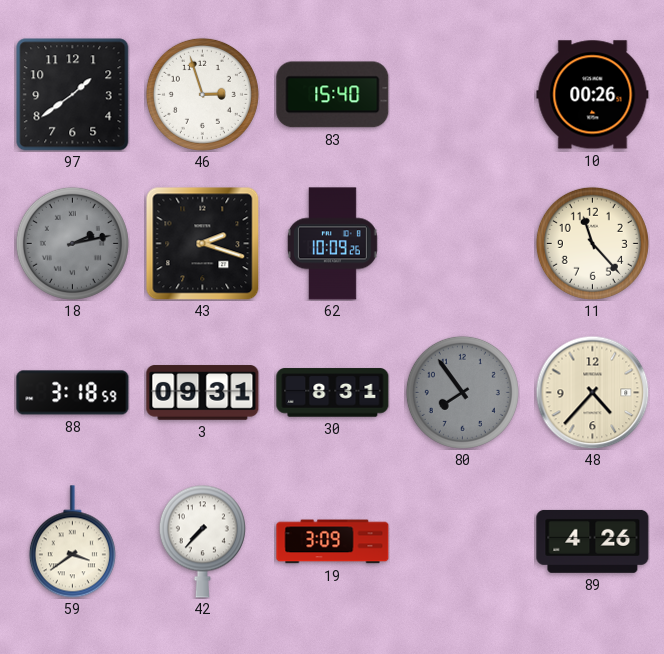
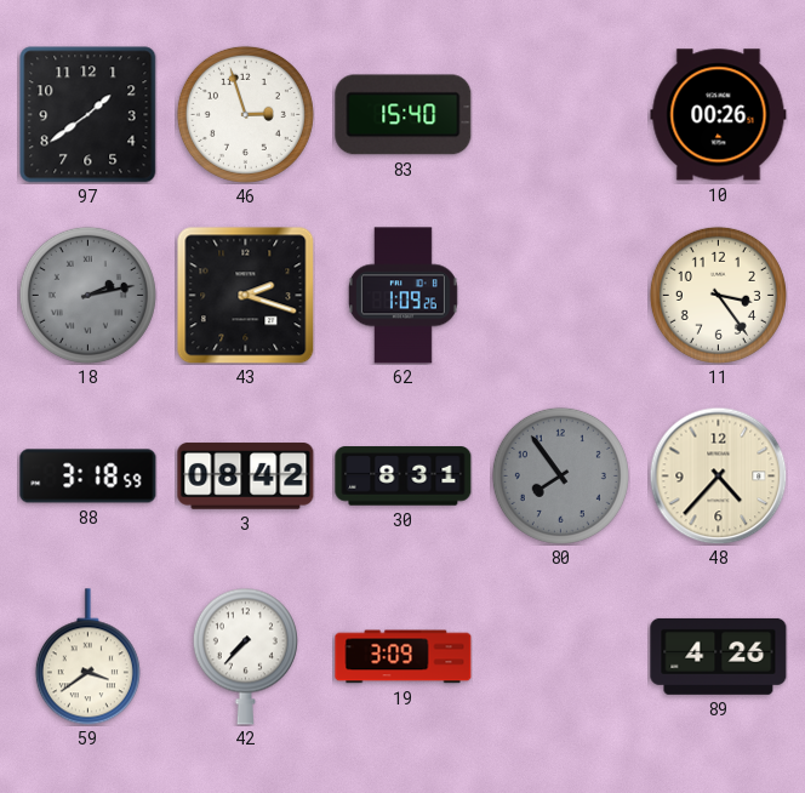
62: 10:09 -> 1:09 (402, 296)
11: 11:23 -> 3:24 (718, 295)
3: 09:31 -> 08:42 (246, 477)
